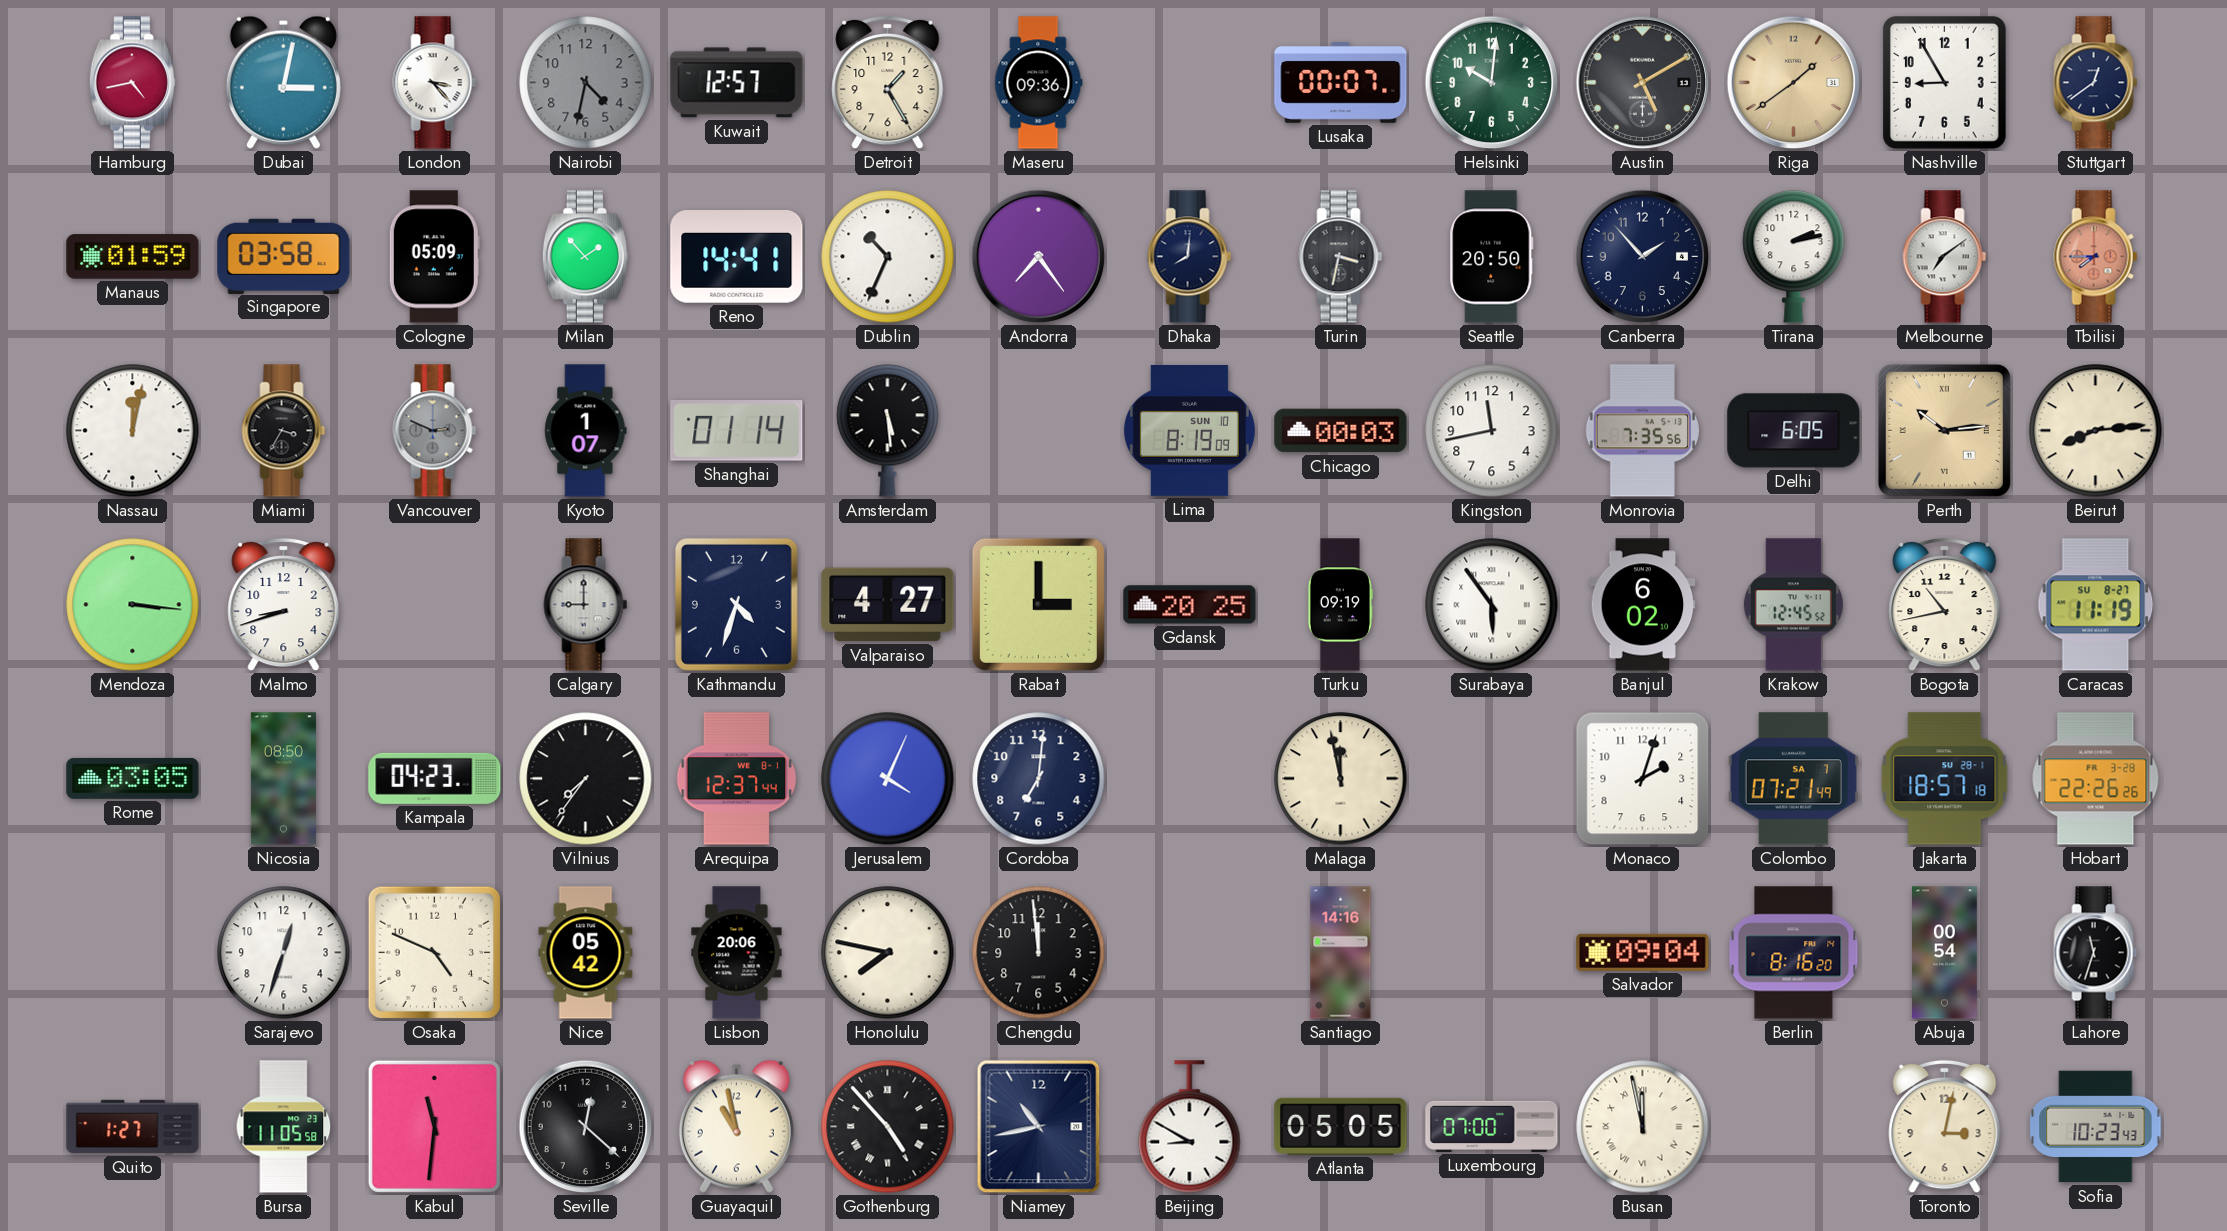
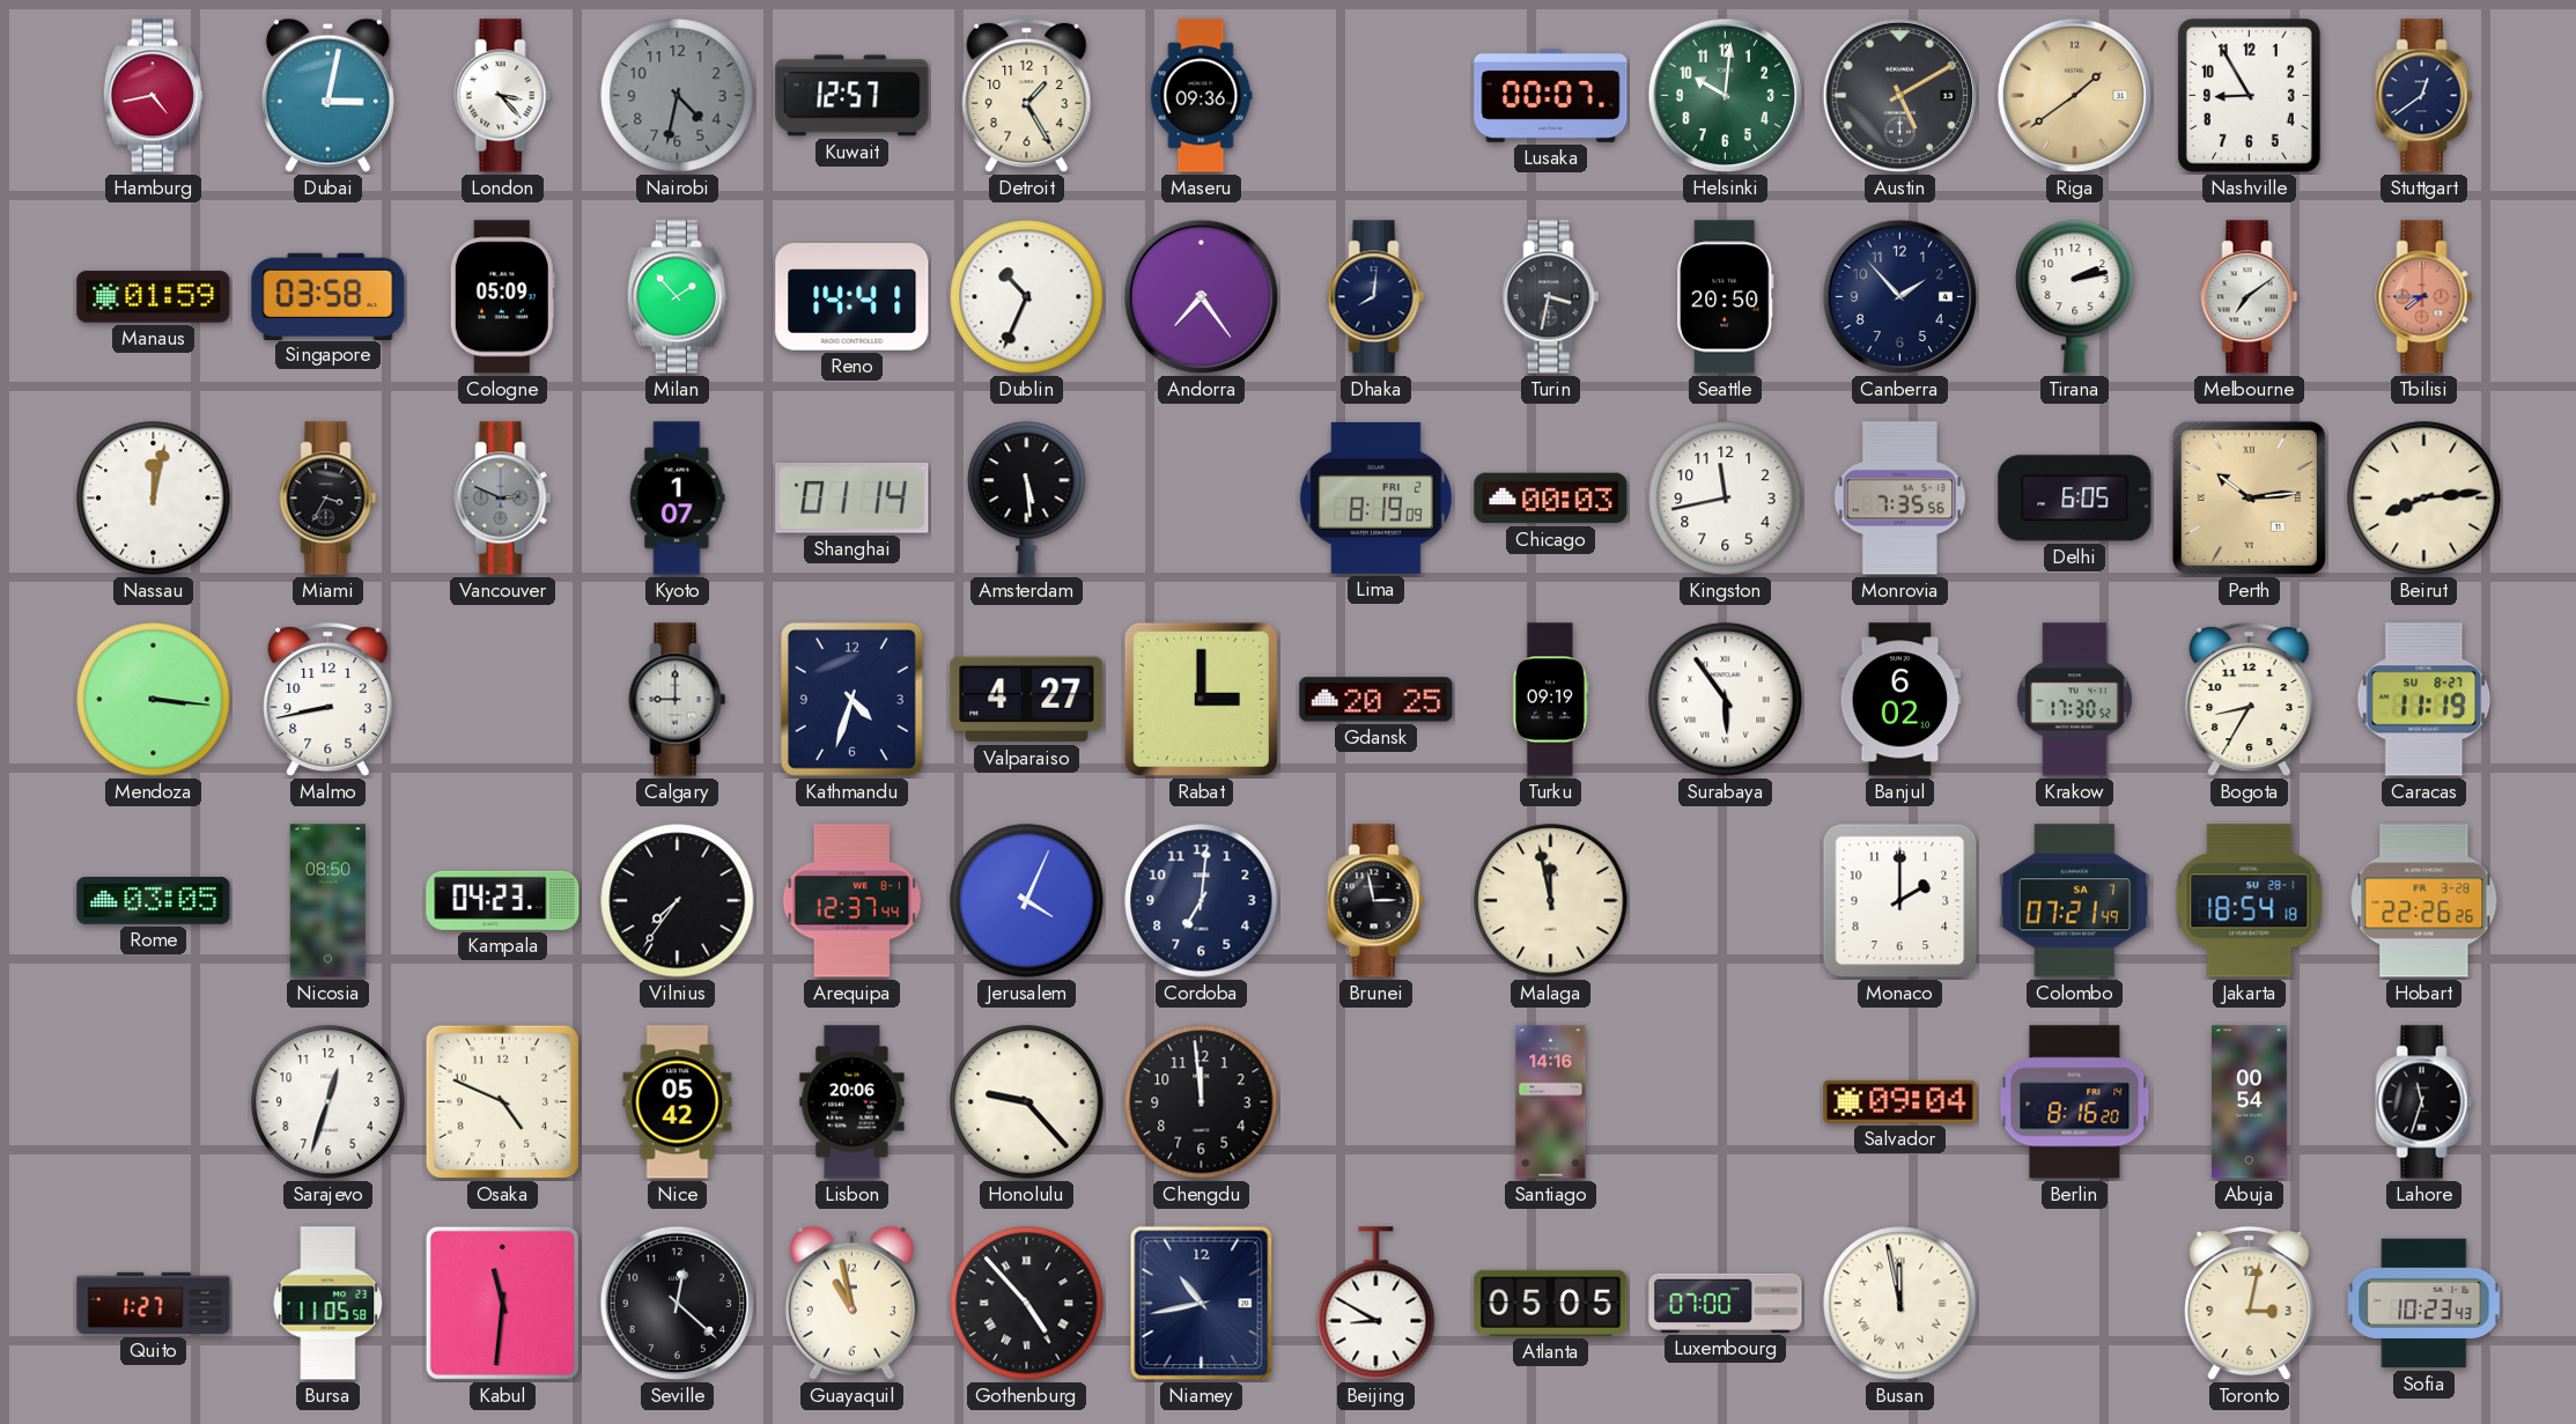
Lima date: SUN 10 -> FRI 2 (1375, 497)
Malmo: 8:42 -> 8:43 (329, 700)
Krakow: 12:45 -> 17:30 (2074, 700)
Bogota: 10:43 -> 8:35 (2250, 700)
Brunei: none -> 2:58 (1376, 901)
Monaco: 2:03 -> 2:00 (1900, 901)
Jakarta: 18:57 -> 18:54 (2250, 901)
Honolulu: 7:47 -> 9:23 (1027, 1102)
